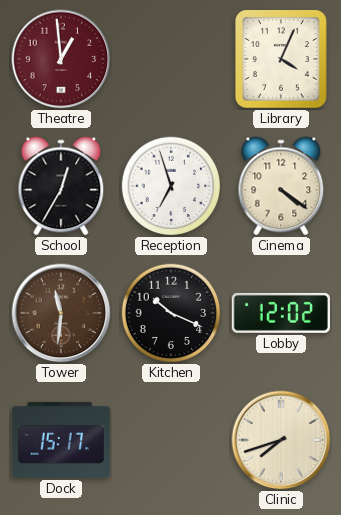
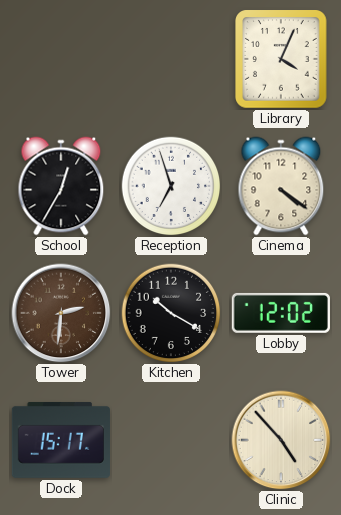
Theatre: 12:59 -> none (61, 59)
Tower: 11:31 -> 2:31 (61, 313)
Kitchen: 10:19 -> 10:20 (171, 313)
Clinic: 7:42 -> 4:53 (281, 440)
